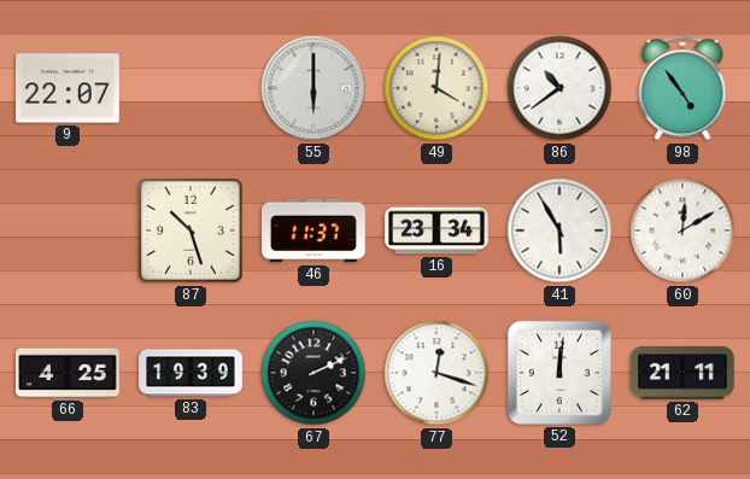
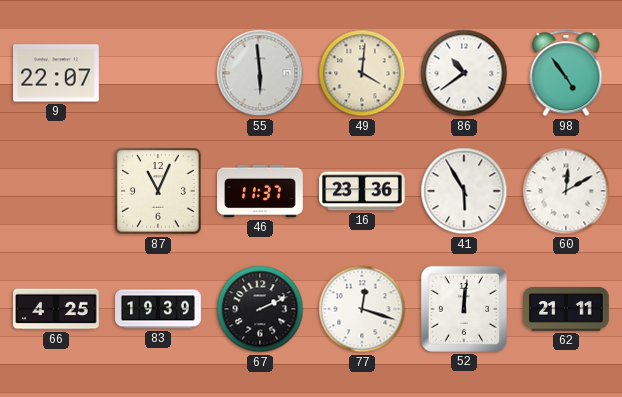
55: 6:00 -> 5:59 (260, 73)
87: 10:27 -> 11:04 (158, 191)
16: 23:34 -> 23:36 (363, 191)
